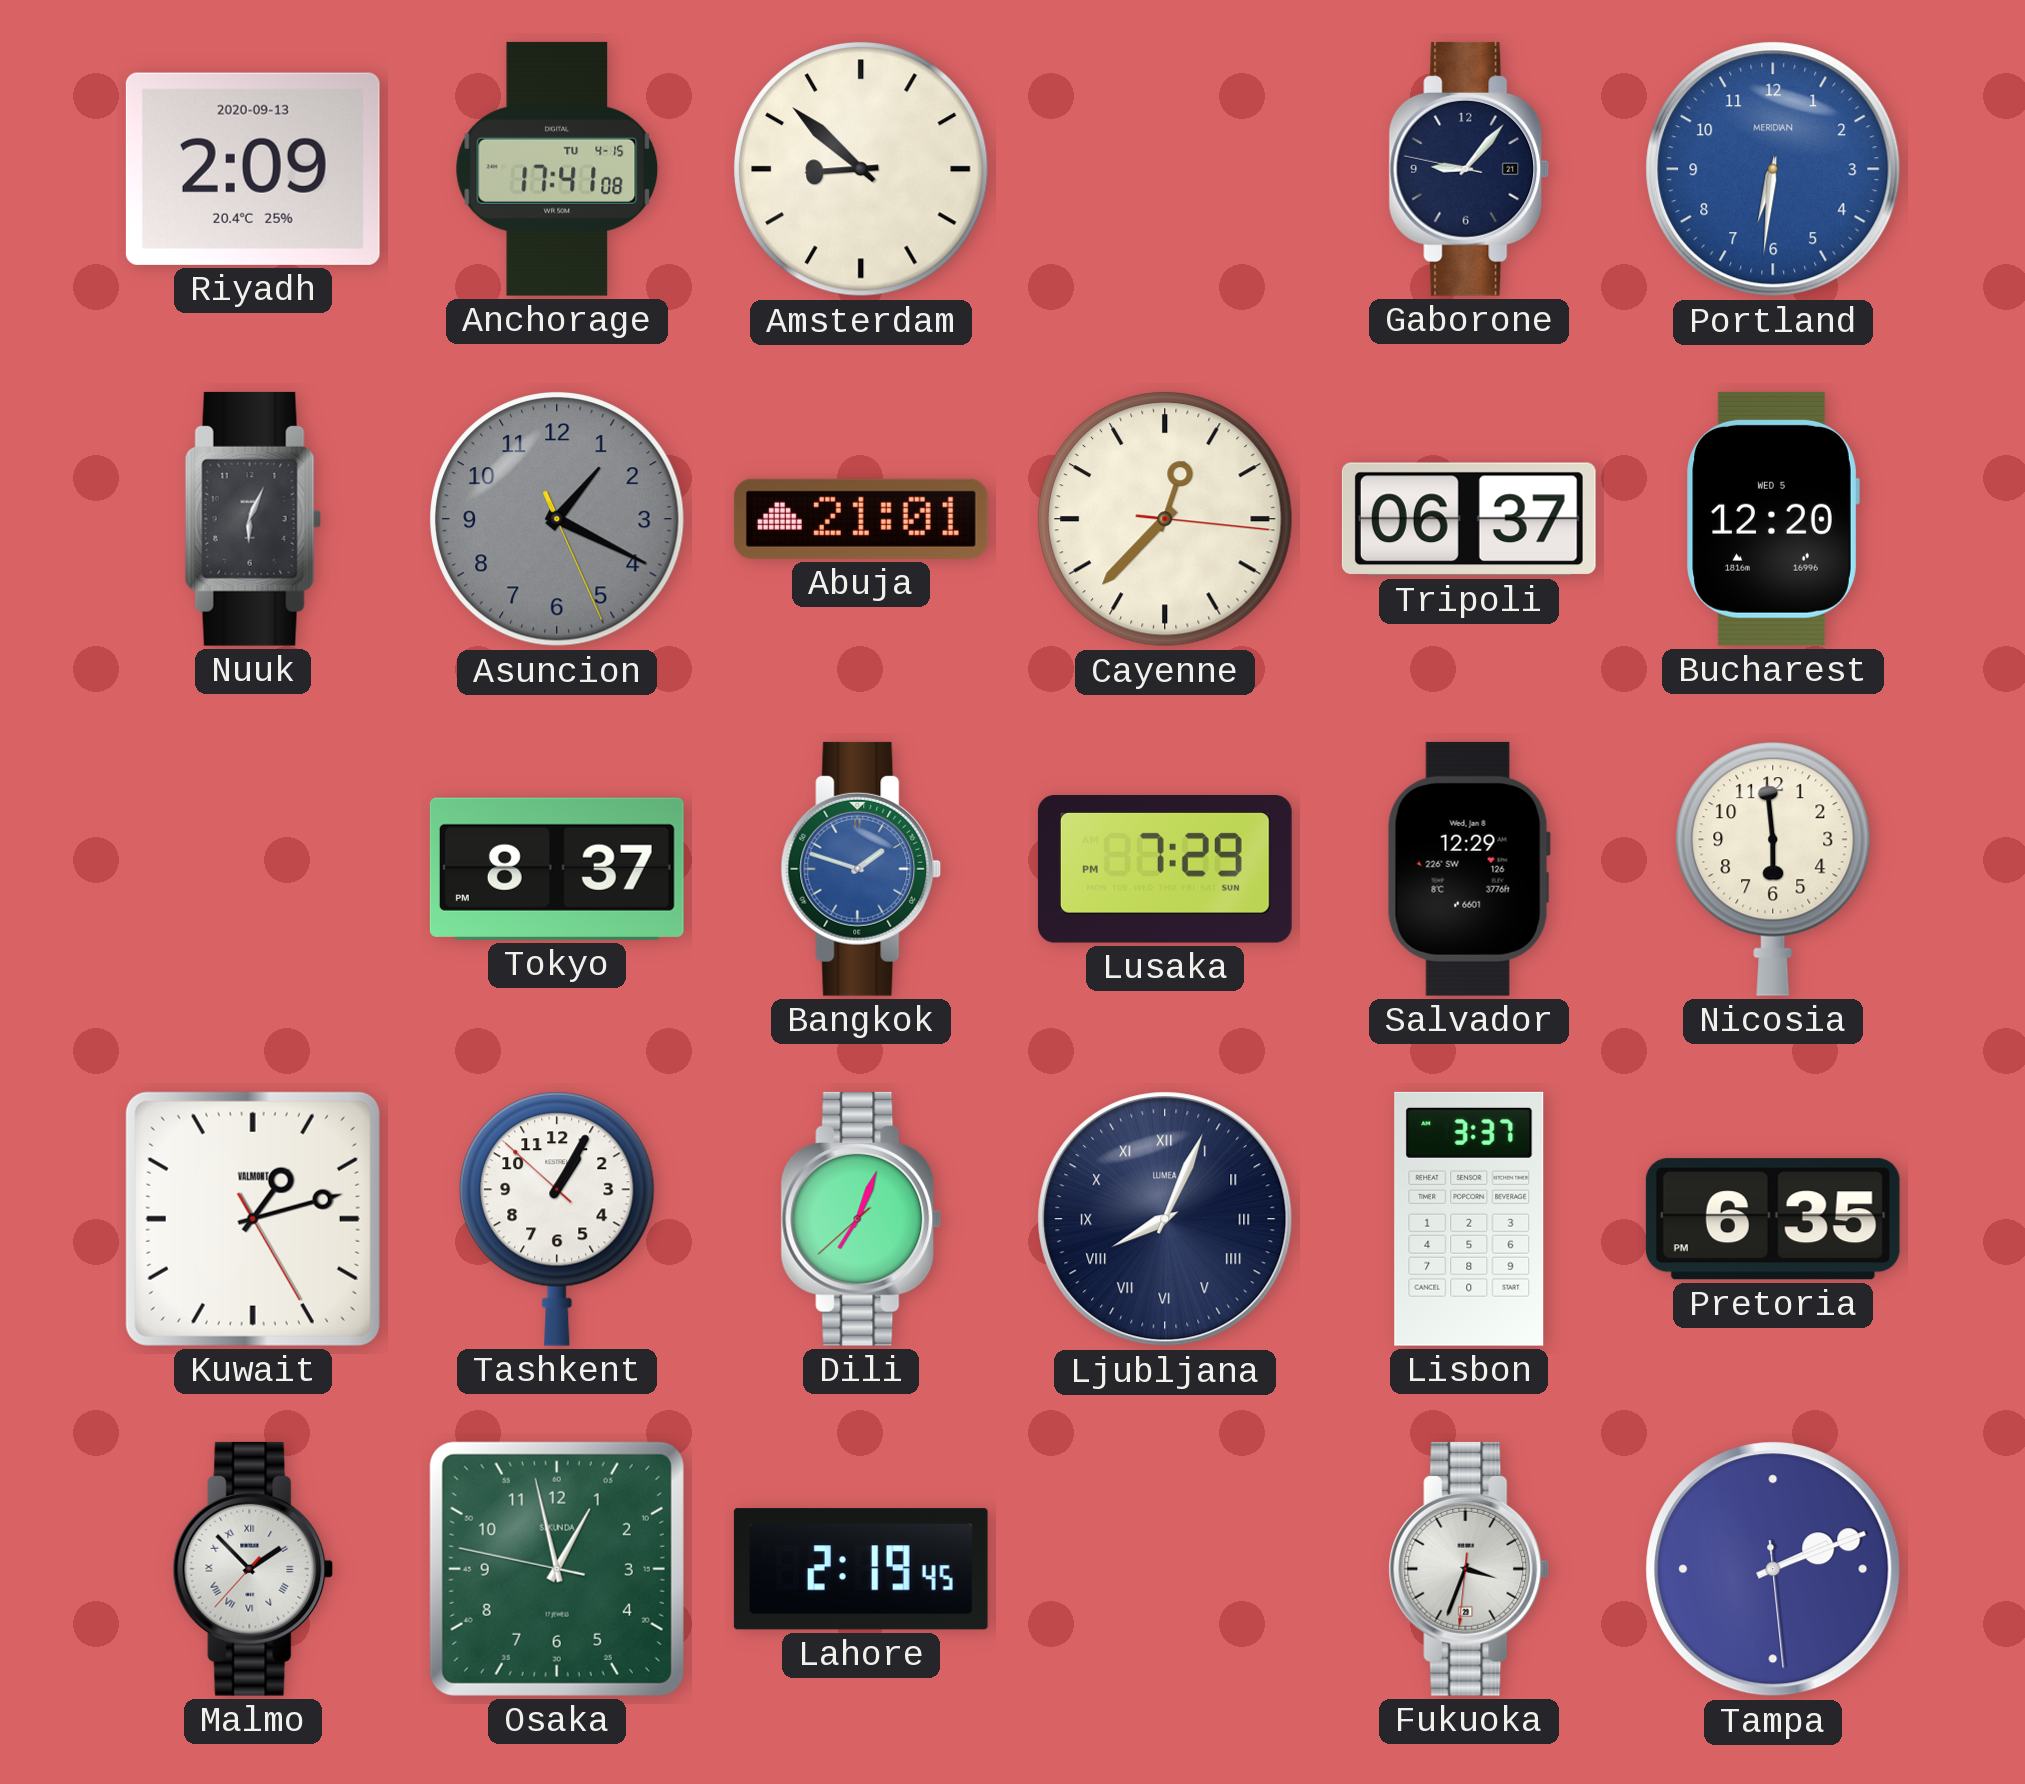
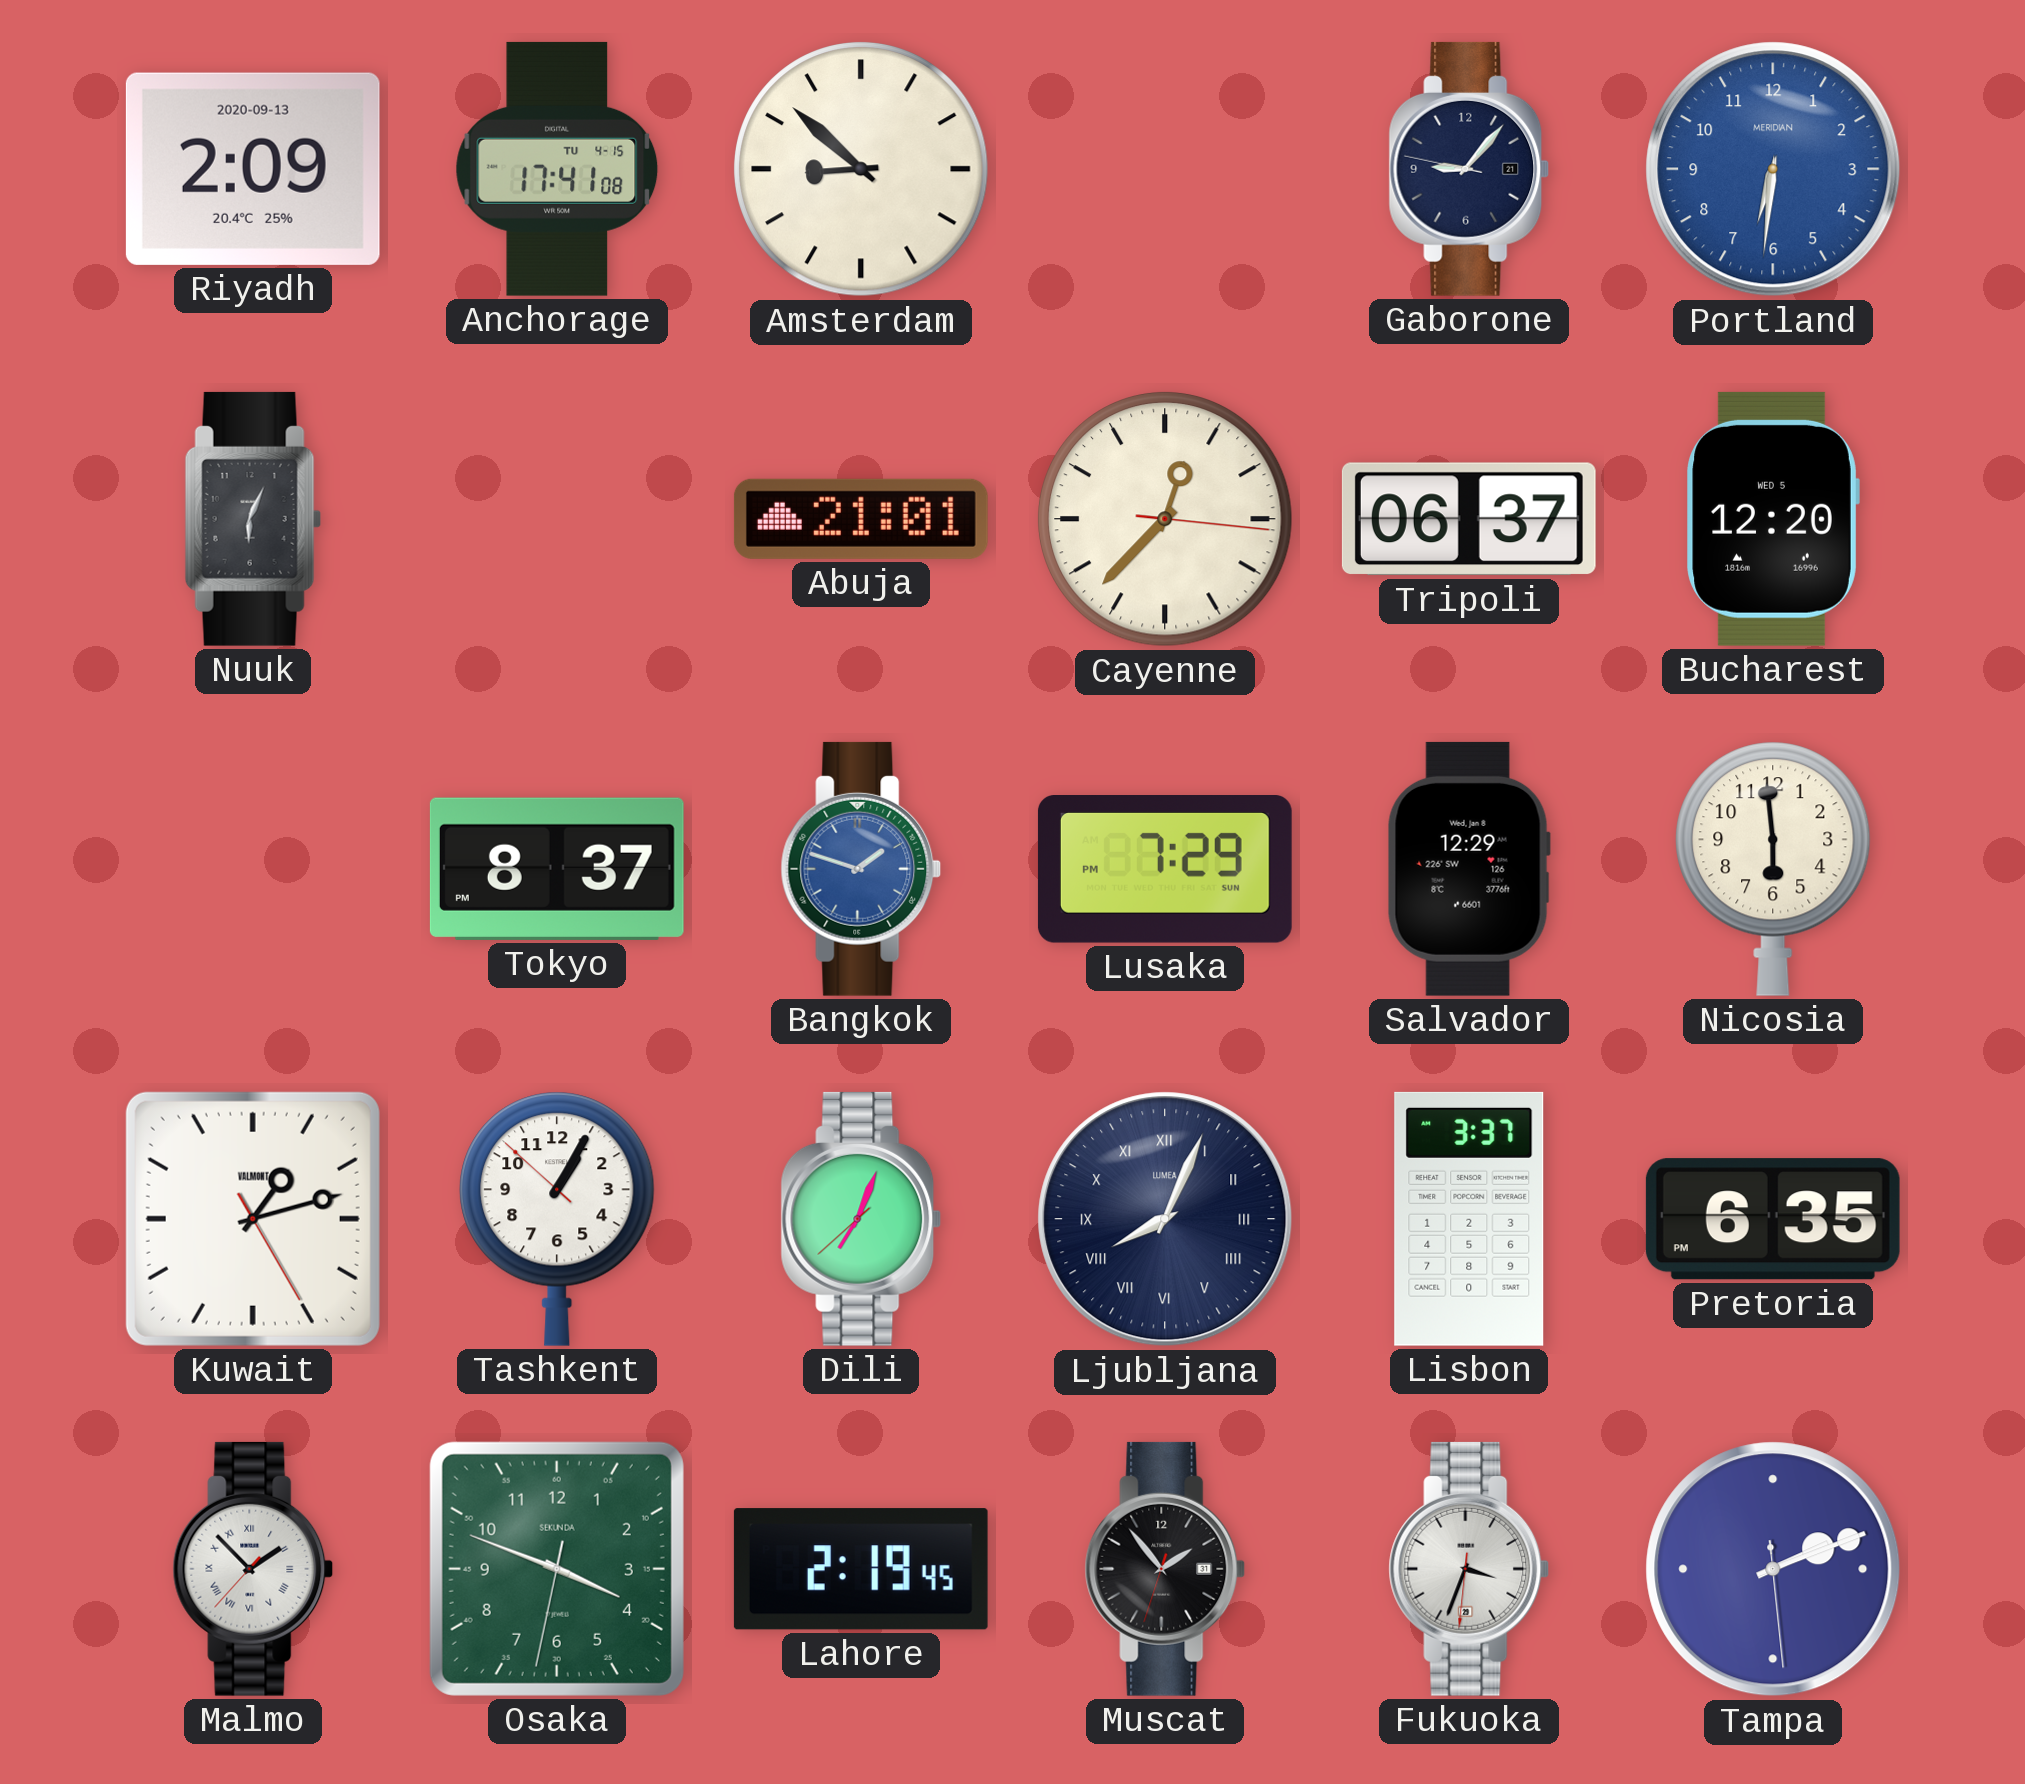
Asuncion: 1:19 -> none (558, 520)
Osaka: 12:57 -> 3:48 (557, 1569)
Muscat: none -> 1:53 (1165, 1569)
